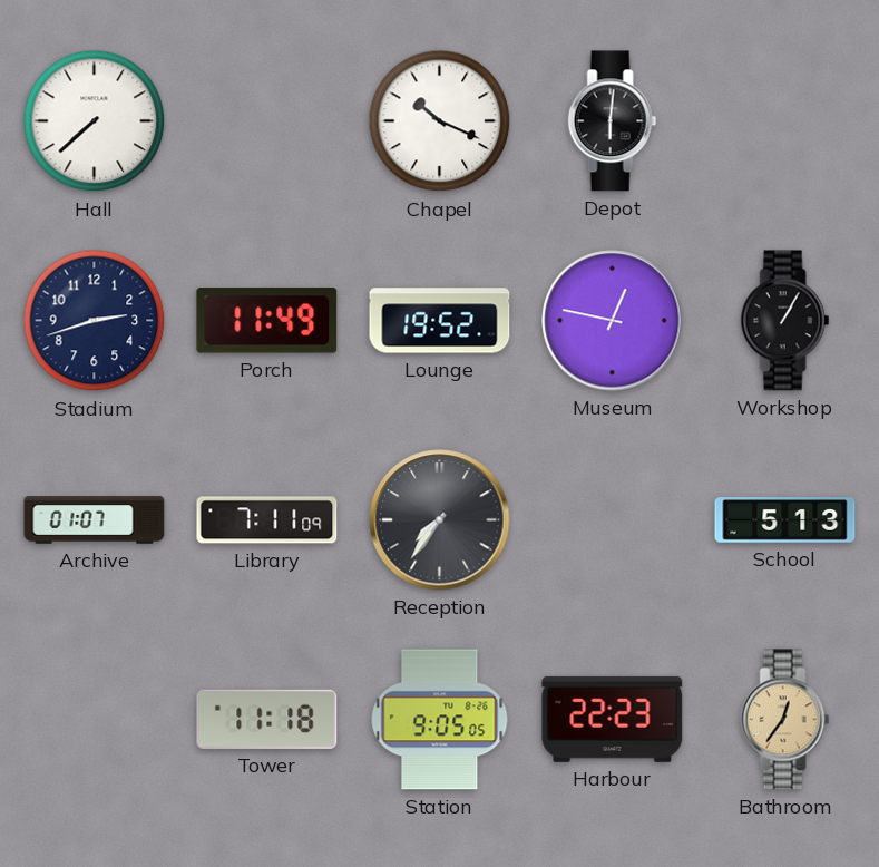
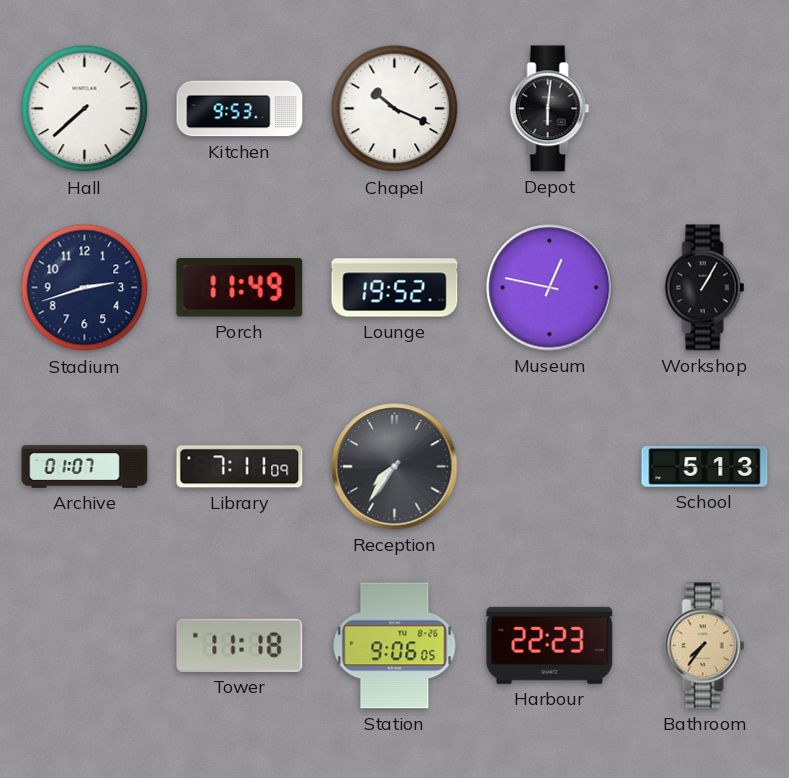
Kitchen: none -> 9:53 (240, 109)
Station: 9:05 -> 9:06 (395, 646)
Bathroom: 12:36 -> 7:36 (705, 646)
